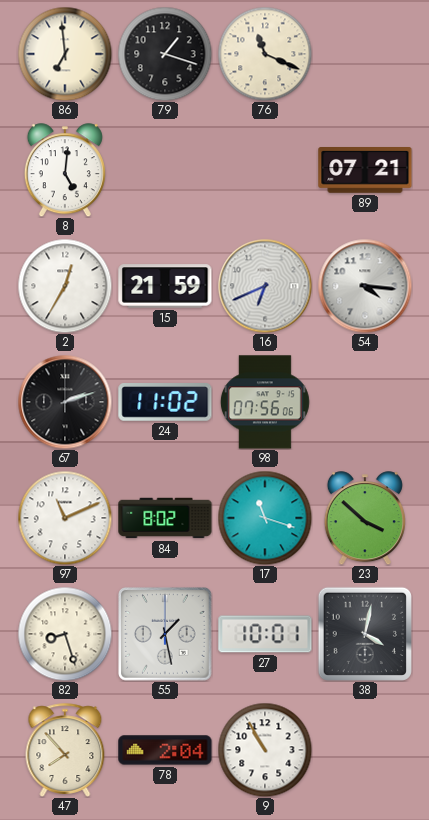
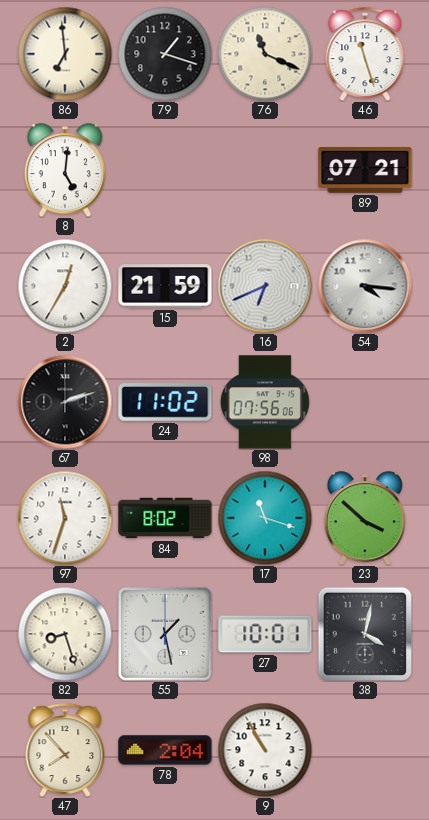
46: none -> 11:27 (365, 54)
97: 11:11 -> 11:33 (65, 518)
